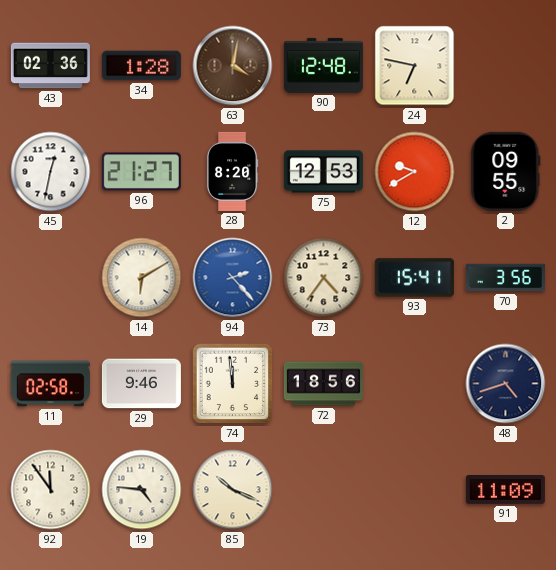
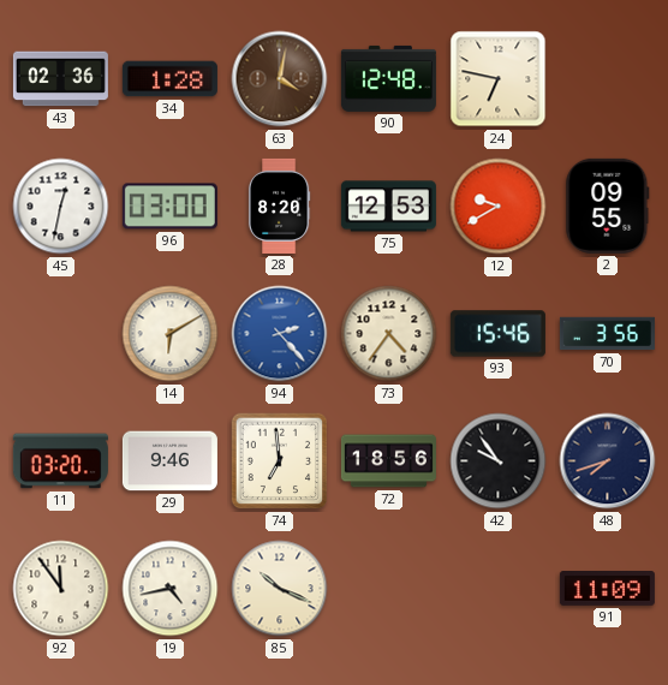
96: 21:27 -> 03:00 (169, 207)
93: 15:41 -> 15:46 (497, 334)
11: 02:58 -> 03:20 (60, 461)
74: 11:59 -> 6:59 (280, 461)
42: none -> 9:54 (499, 461)
48: 4:42 -> 7:42 (608, 461)
19: 4:46 -> 4:43 (171, 589)
